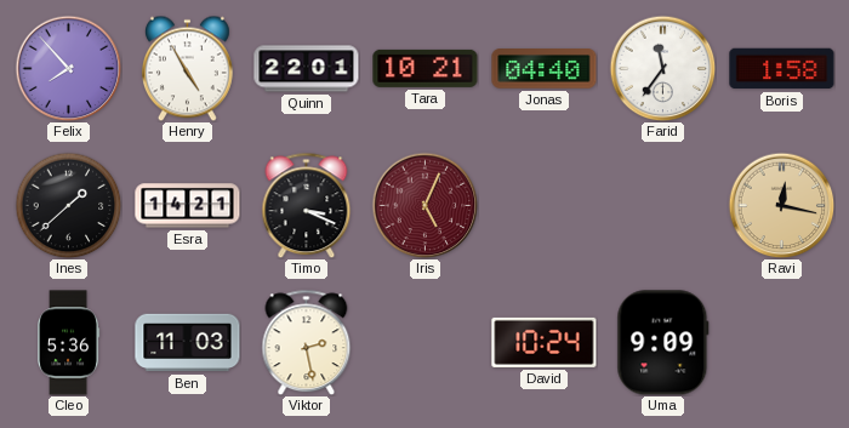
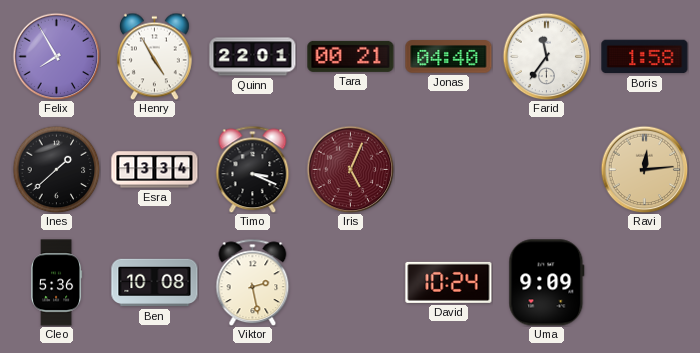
Felix: 7:53 -> 7:55 (56, 56)
Tara: 10:21 -> 00:21 (351, 56)
Esra: 14:21 -> 13:34 (155, 170)
Ravi: 12:17 -> 12:14 (644, 169)
Ben: 11:03 -> 10:08 (155, 283)
